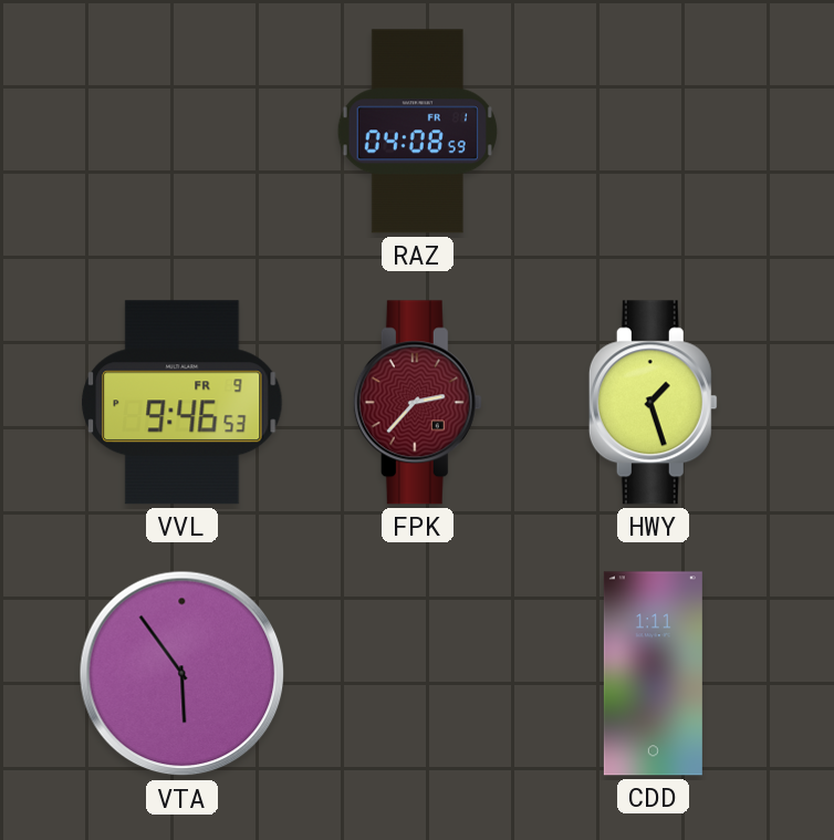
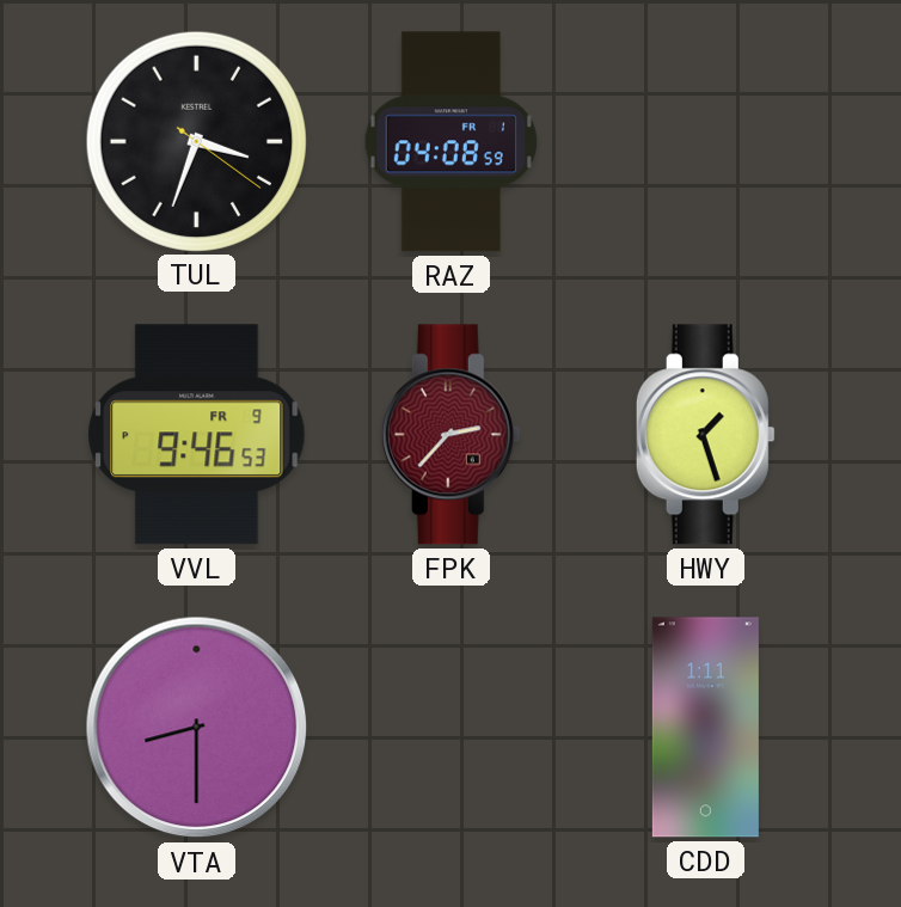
TUL: none -> 3:33 (196, 141)
VTA: 5:54 -> 8:30 (197, 728)
